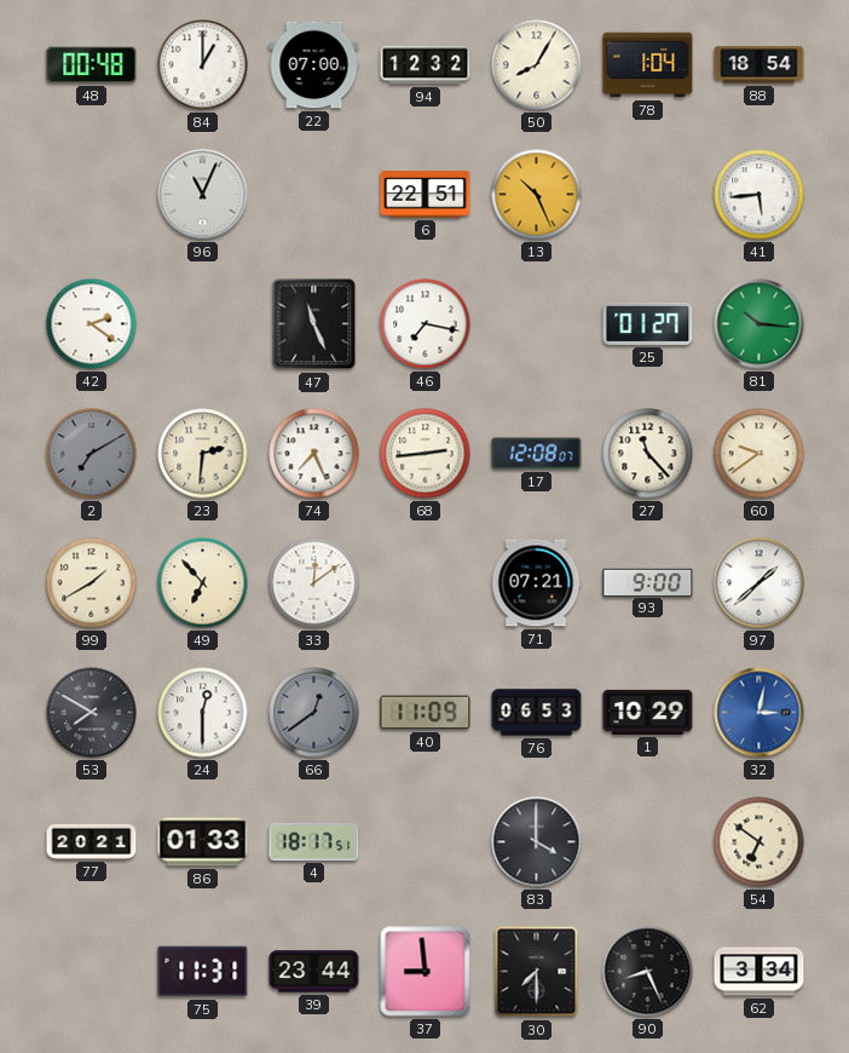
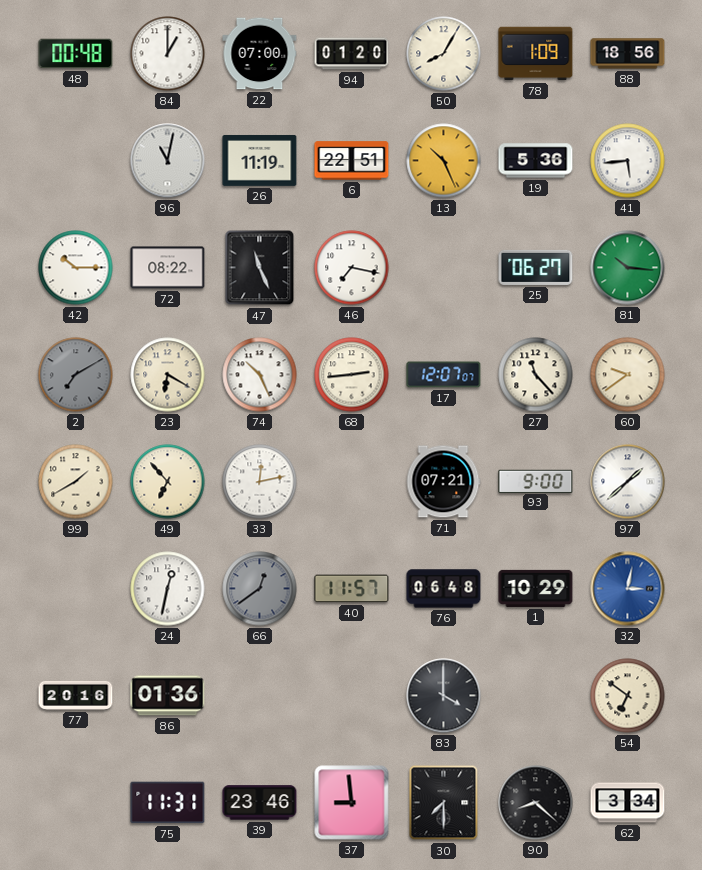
94: 12:32 -> 01:20 (352, 54)
78: 1:04 -> 1:09 (536, 54)
88: 18:54 -> 18:56 (628, 54)
96: 11:04 -> 11:02 (168, 161)
26: none -> 11:19 (260, 160)
19: none -> 5:36 (536, 161)
42: 2:21 -> 10:15 (76, 268)
72: none -> 08:22 (168, 268)
25: 01:27 -> 06:27 (536, 267)
23: 2:31 -> 6:20 (168, 375)
74: 7:26 -> 10:26 (260, 375)
17: 12:08 -> 12:07 (444, 375)
33: 12:09 -> 12:13 (260, 482)
53: 7:50 -> none (92, 713)
24: 12:30 -> 12:32 (168, 589)
40: 11:09 -> 11:57 (352, 589)
76: 06:53 -> 06:48 (444, 589)
77: 20:21 -> 20:16 (76, 695)
86: 01:33 -> 01:36 (168, 696)
4: 18:17 -> none (314, 841)
39: 23:44 -> 23:46 (260, 803)
90: 8:26 -> 8:22 (536, 803)
